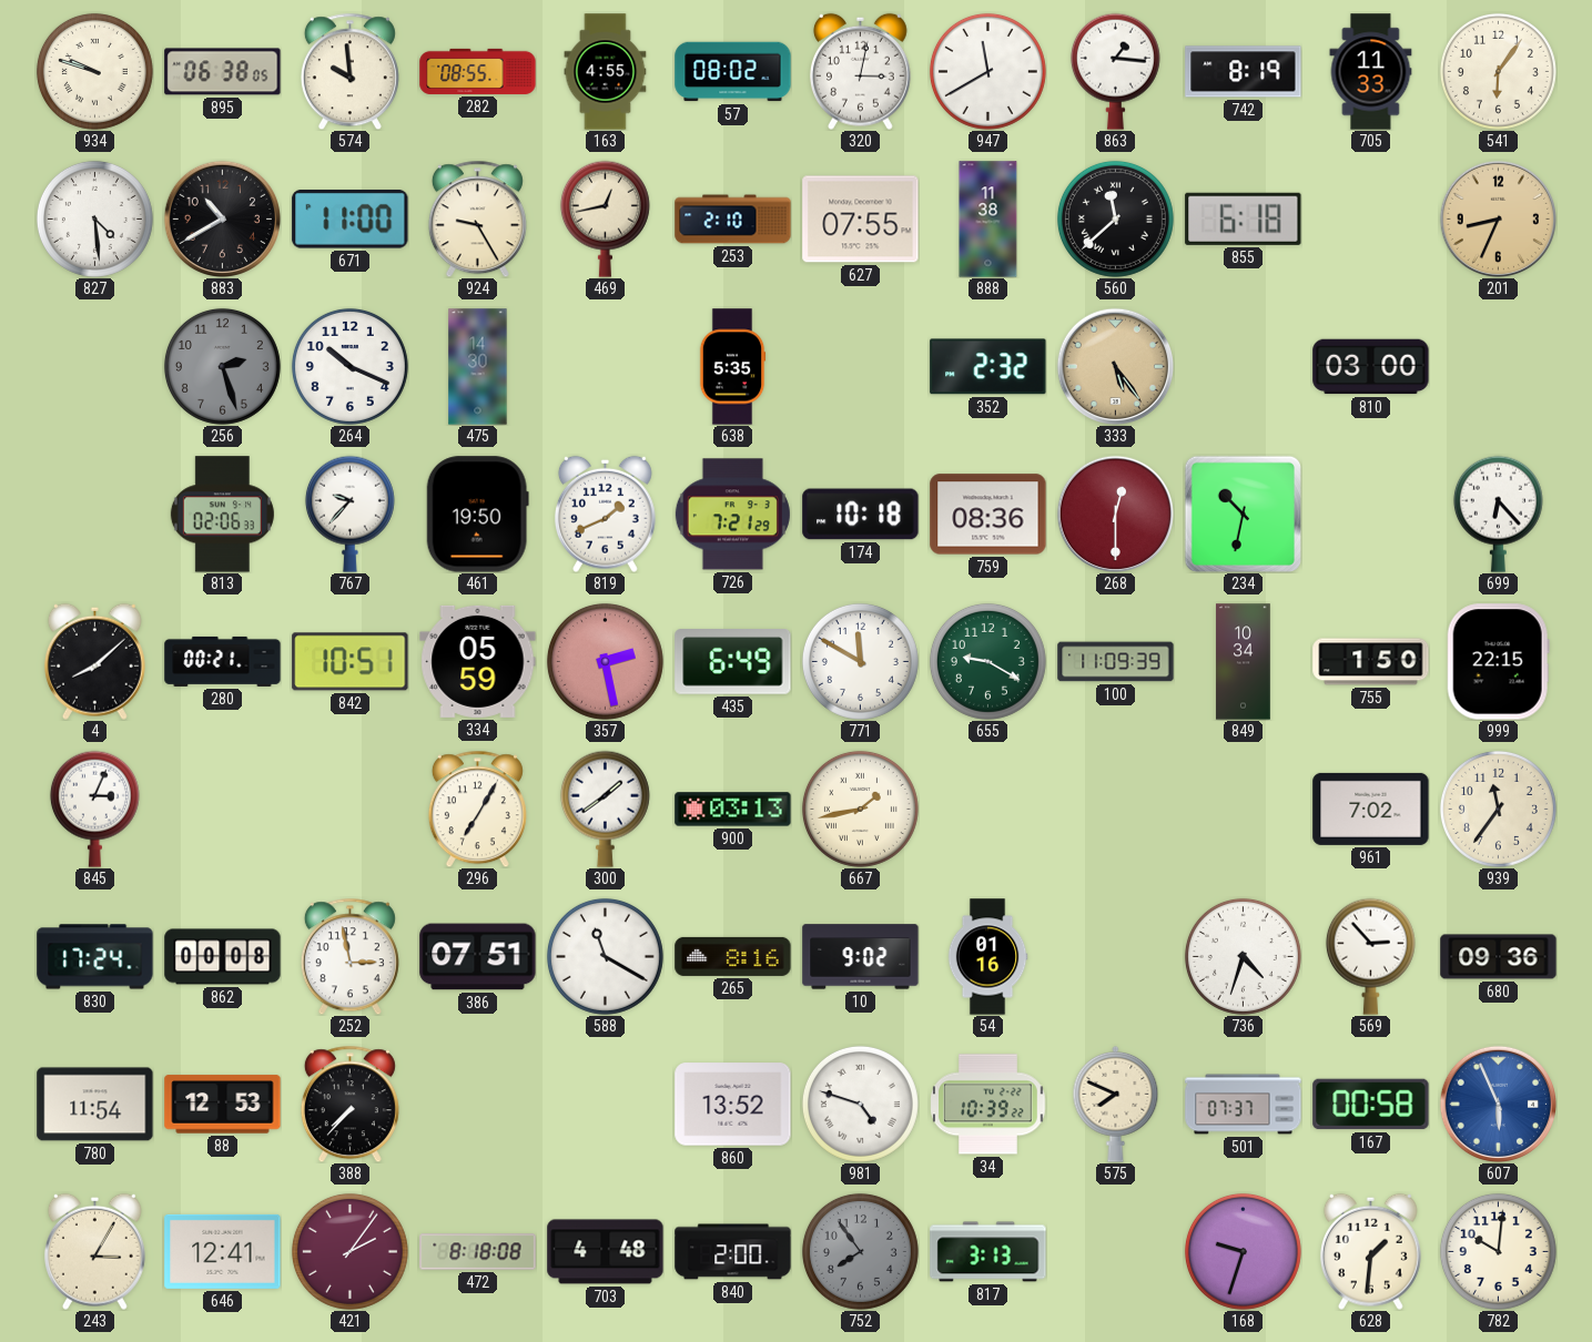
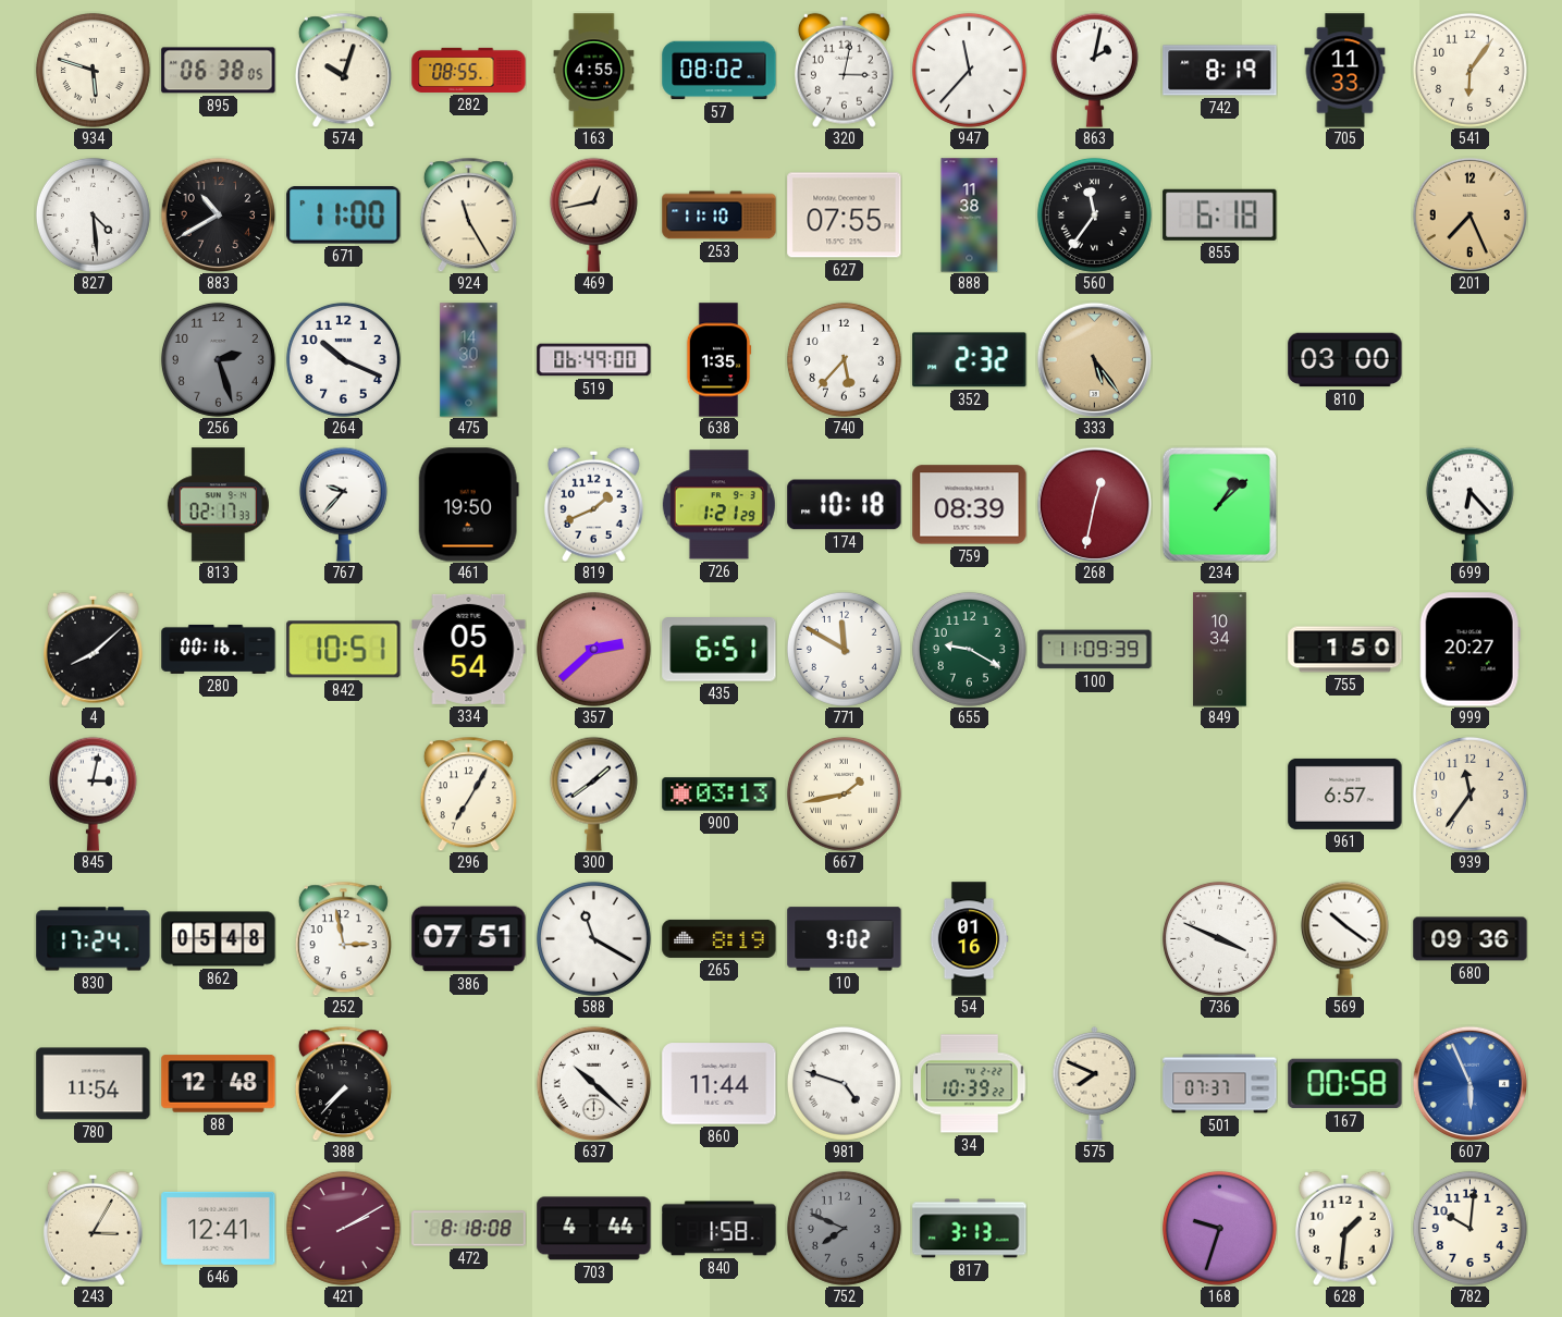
934: 9:48 -> 5:48 (93, 70)
574: 9:59 -> 10:03 (343, 70)
947: 11:40 -> 11:37 (969, 70)
863: 1:16 -> 2:02 (1094, 70)
924: 9:25 -> 11:25 (468, 214)
253: 2:10 -> 11:10 (719, 216)
560: 11:38 -> 11:36 (1094, 214)
201: 8:34 -> 7:26 (1469, 214)
519: none -> 06:49 (594, 360)
638: 5:35 -> 1:35 (718, 360)
740: none -> 5:37 (844, 359)
813: 02:06 -> 02:17 (218, 505)
726: 7:21 -> 1:21 (718, 505)
759: 08:36 -> 08:39 (970, 505)
268: 12:30 -> 12:32 (1094, 504)
234: 10:32 -> 1:08 (1219, 504)
280: 00:21 -> 00:16 (219, 649)
334: 05:59 -> 05:54 (469, 649)
357: 2:28 -> 2:38 (593, 649)
435: 6:49 -> 6:51 (719, 650)
999: 22:15 -> 20:27 (1469, 650)
845: 3:04 -> 3:02 (93, 793)
961: 7:02 -> 6:57 (1345, 793)
862: 00:08 -> 05:48 (219, 939)
265: 8:16 -> 8:19 (719, 938)
736: 4:33 -> 3:49 (1219, 938)
569: 2:53 -> 10:21 (1344, 938)
88: 12:53 -> 12:48 (219, 1084)
637: none -> 10:22 (593, 1083)
860: 13:52 -> 11:44 (719, 1084)
421: 2:06 -> 2:10 (343, 1228)
703: 4:48 -> 4:44 (594, 1229)
840: 2:00 -> 1:58 (719, 1229)
752: 7:54 -> 7:49 (844, 1228)
